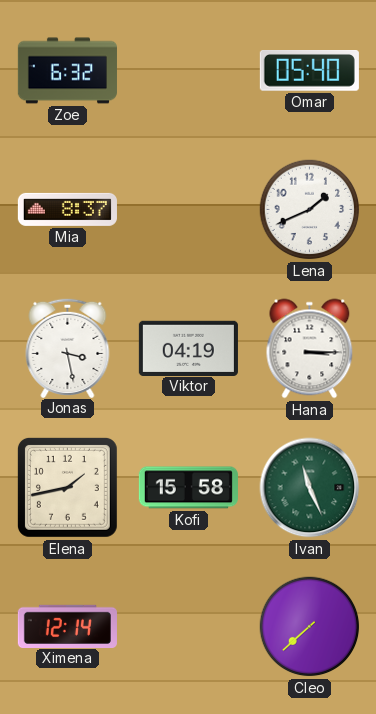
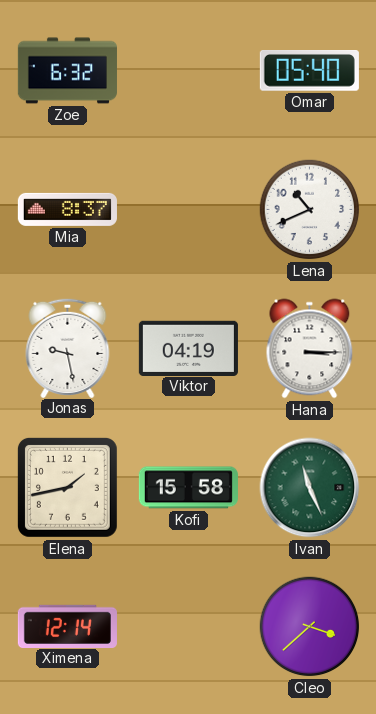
Lena: 1:41 -> 10:41 (310, 210)
Jonas: 3:28 -> 9:28 (68, 347)
Cleo: 7:38 -> 3:38 (310, 627)
